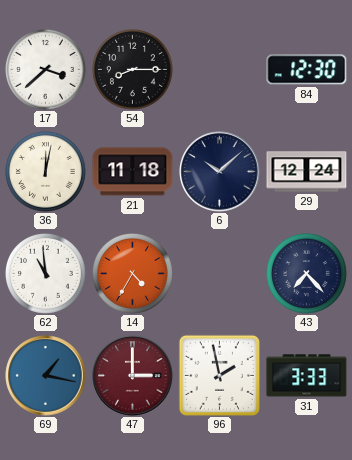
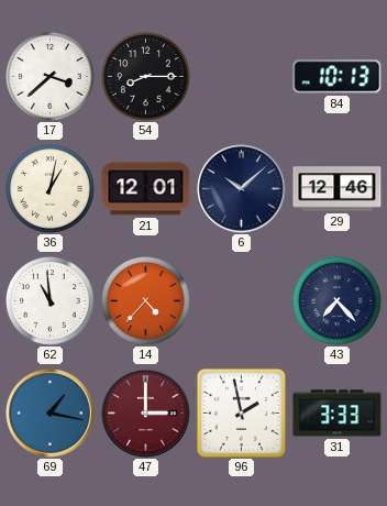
84: 12:30 -> 10:13 (338, 77)
36: 12:02 -> 1:02 (51, 189)
21: 11:18 -> 12:01 (146, 189)
29: 12:24 -> 12:46 (338, 189)
14: 4:35 -> 4:37 (146, 301)
